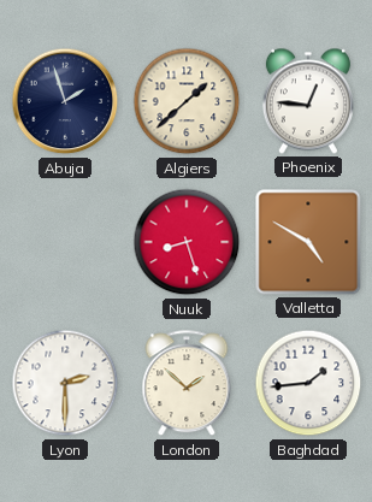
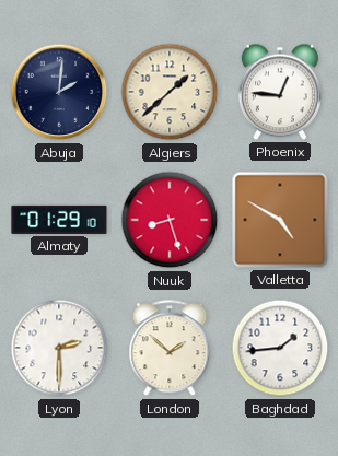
Abuja: 1:57 -> 2:01 (59, 92)
Almaty: none -> 01:29 (59, 220)
